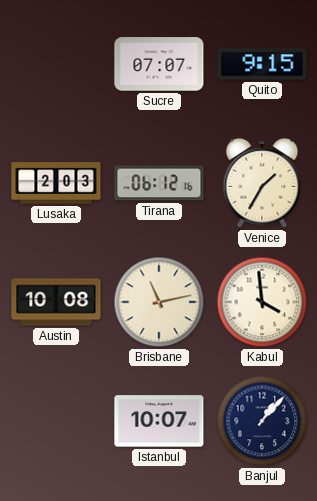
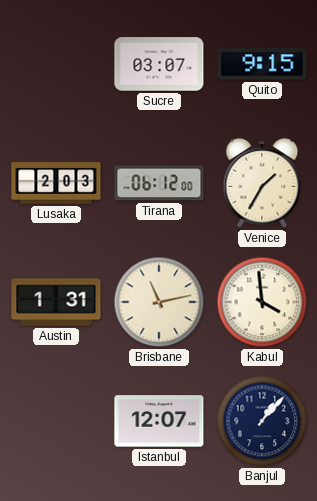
Sucre: 07:07 -> 03:07 (159, 64)
Tirana: 06:12:16 -> 06:12:00 (159, 183)
Austin: 10:08 -> 1:31 (56, 302)
Istanbul: 10:07 -> 12:07 (159, 421)
